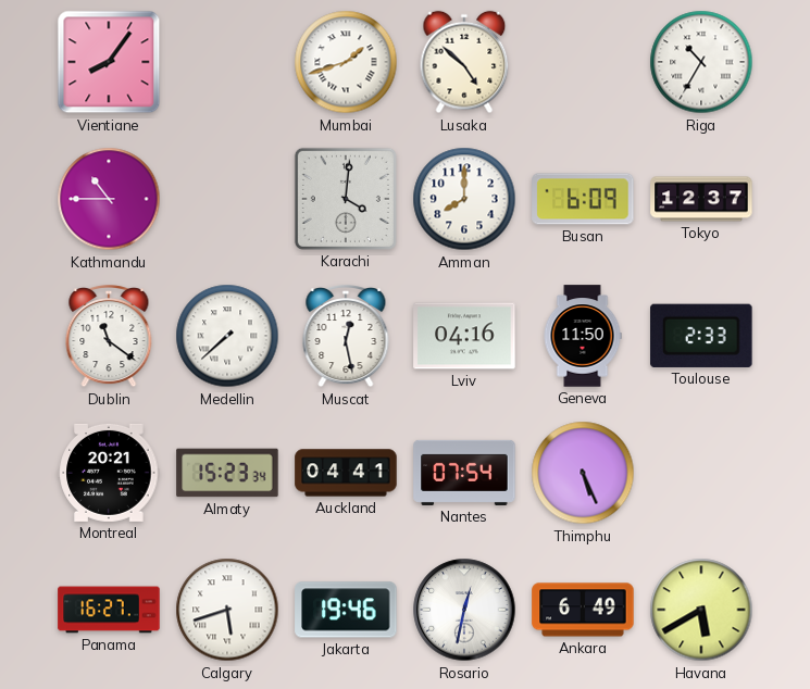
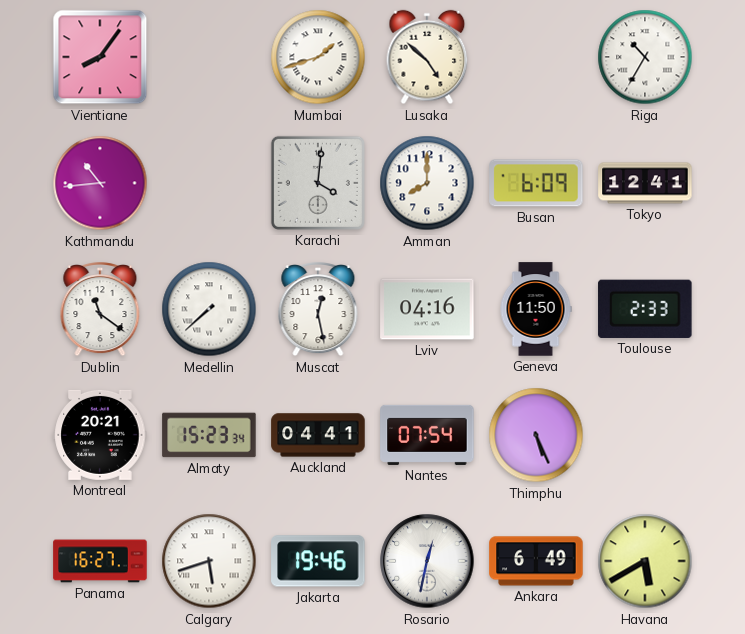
Kathmandu: 10:45 -> 10:44 (100, 183)
Tokyo: 12:37 -> 12:41 (645, 183)
